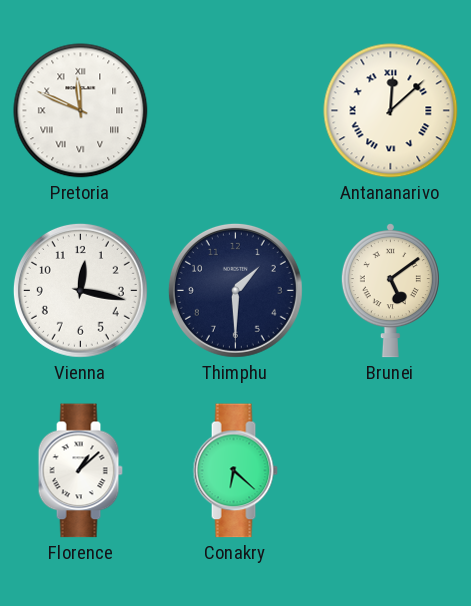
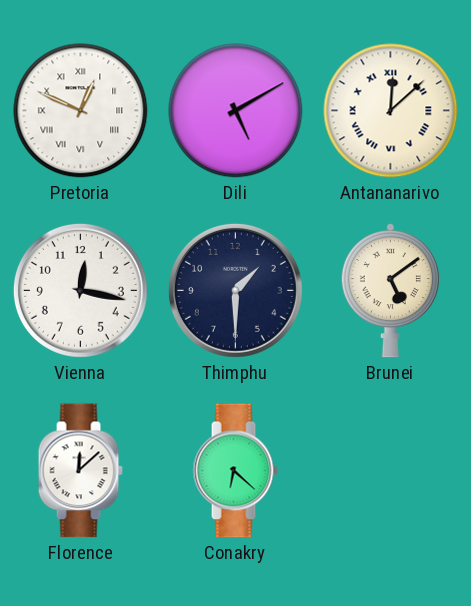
Pretoria: 11:49 -> 12:49 (81, 111)
Dili: none -> 5:10 (236, 111)
Florence: 1:08 -> 12:08 (80, 471)
